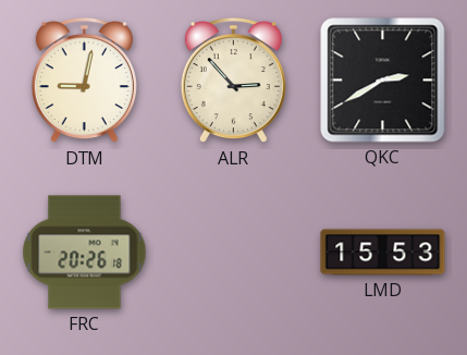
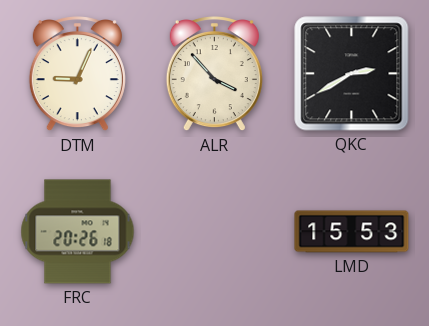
DTM: 9:02 -> 9:04 (77, 74)
ALR: 2:53 -> 3:53 (214, 74)
